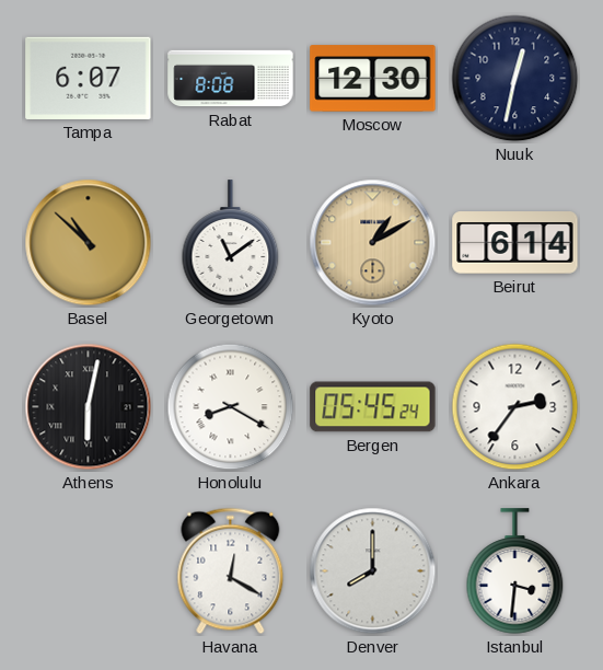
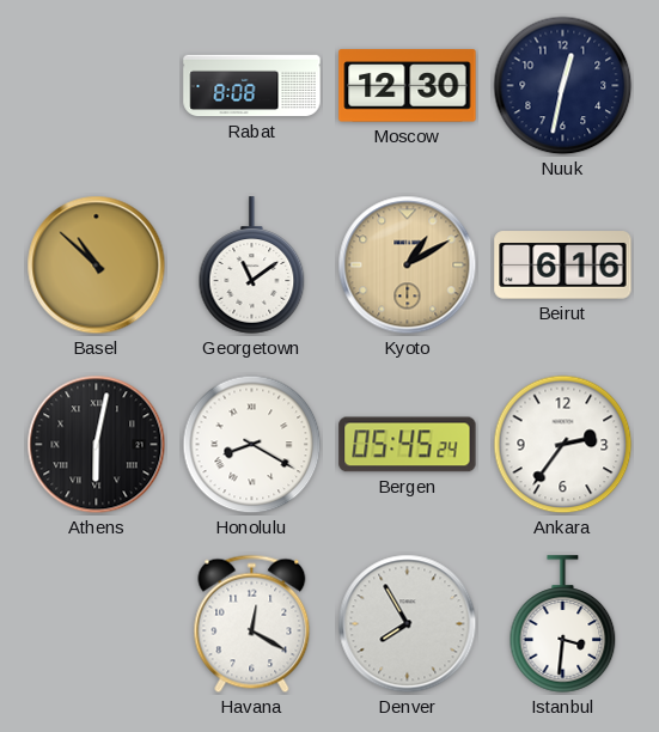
Tampa: 6:07 -> none (89, 78)
Beirut: 6:14 -> 6:16 (563, 266)
Denver: 8:00 -> 7:55 (408, 624)
